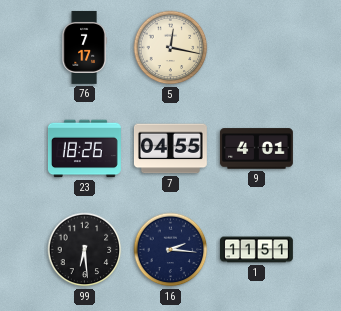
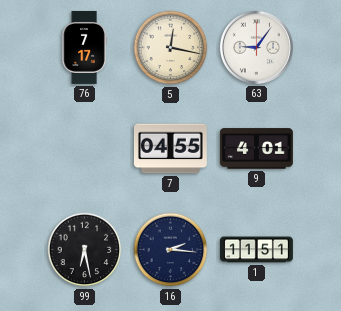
63: none -> 9:06 (256, 47)
23: 18:26 -> none (84, 149)
99: 6:29 -> 6:28 (85, 250)
